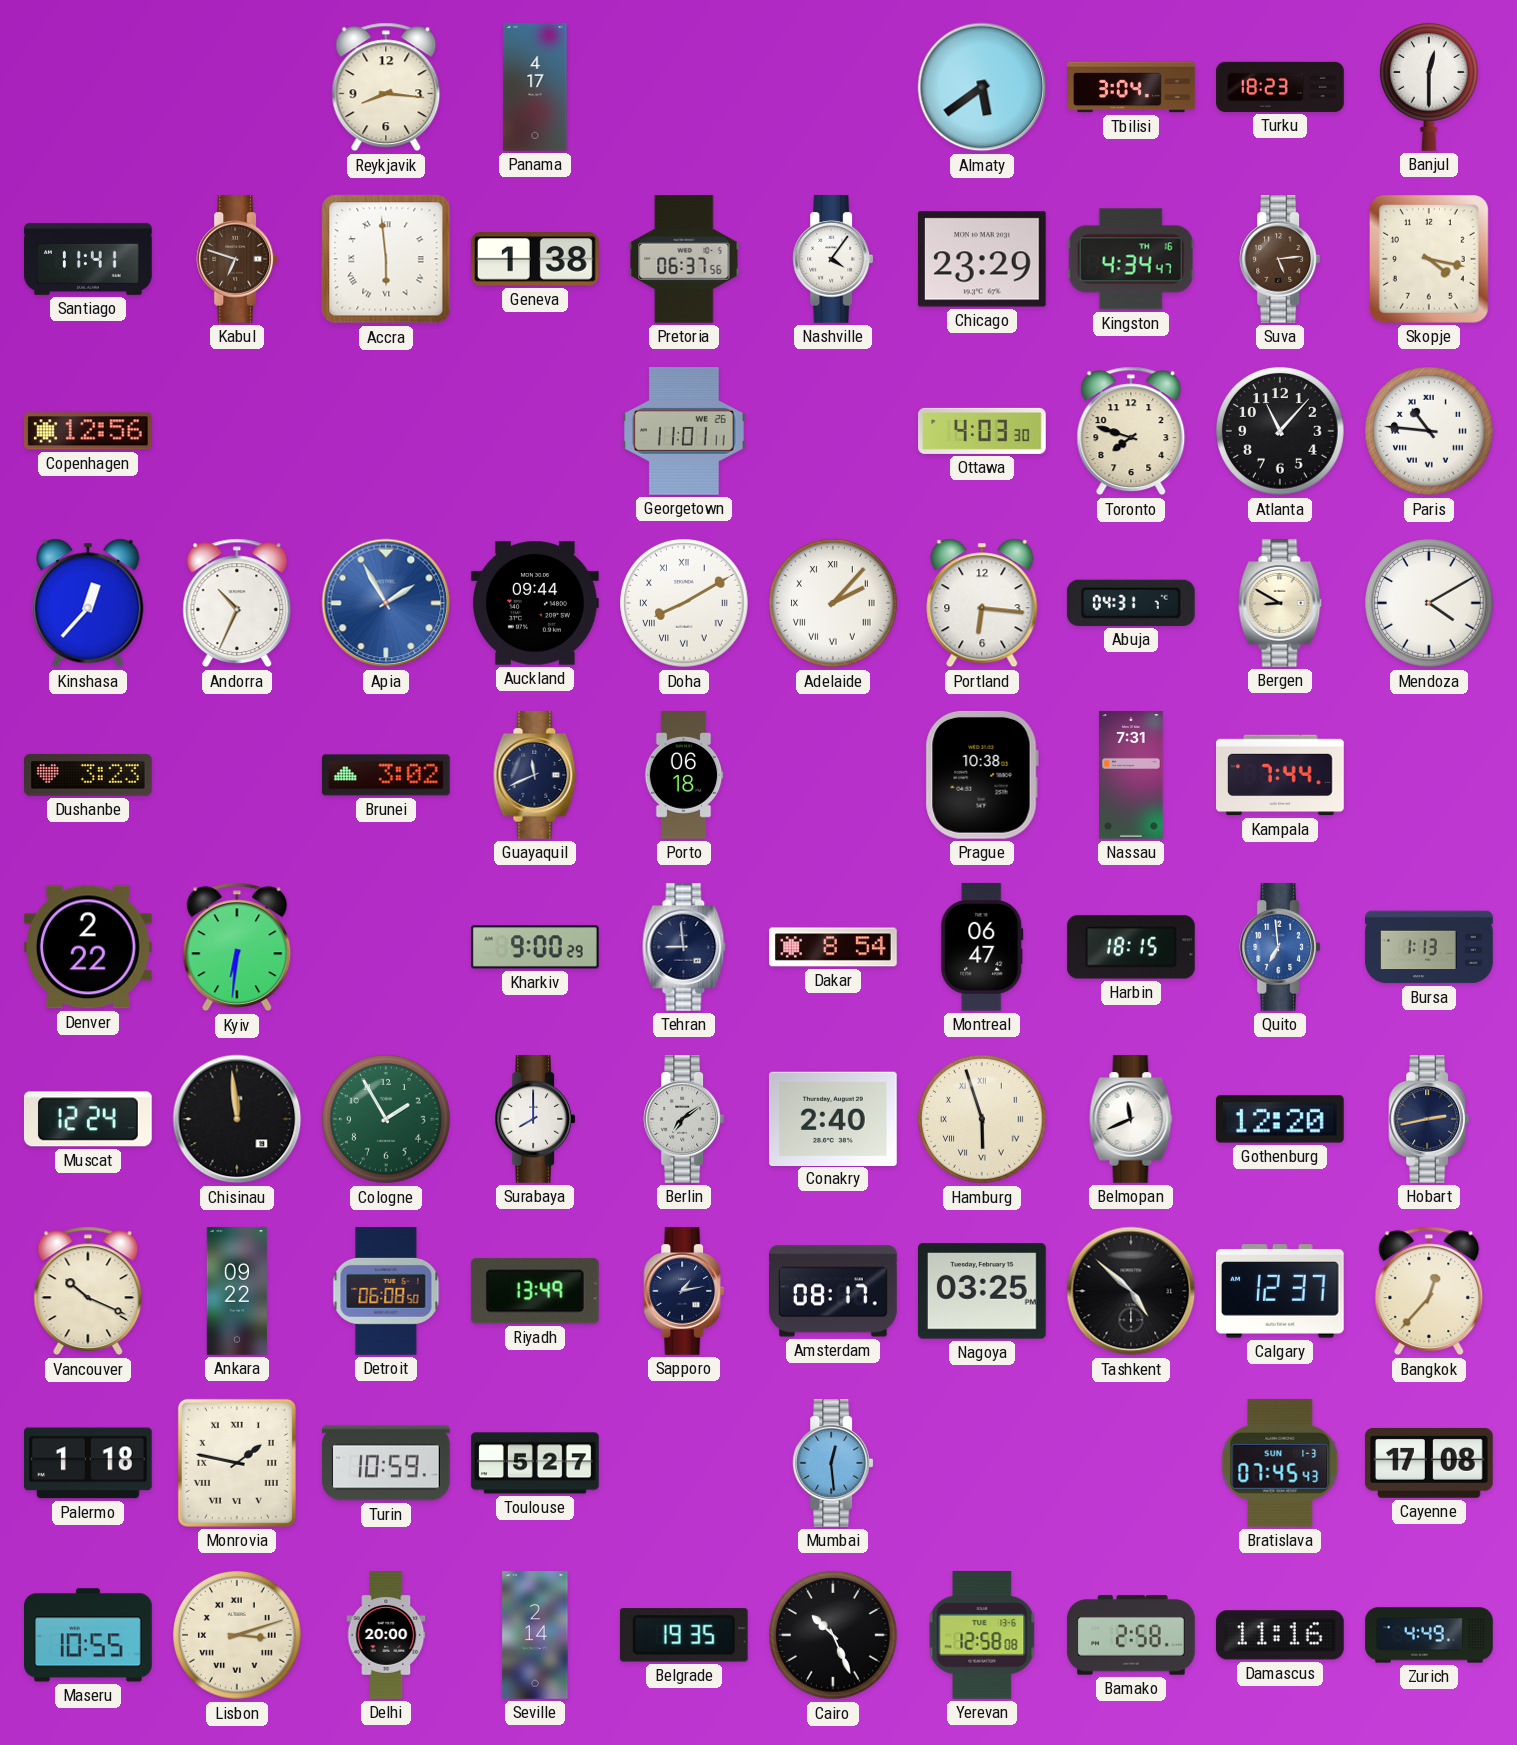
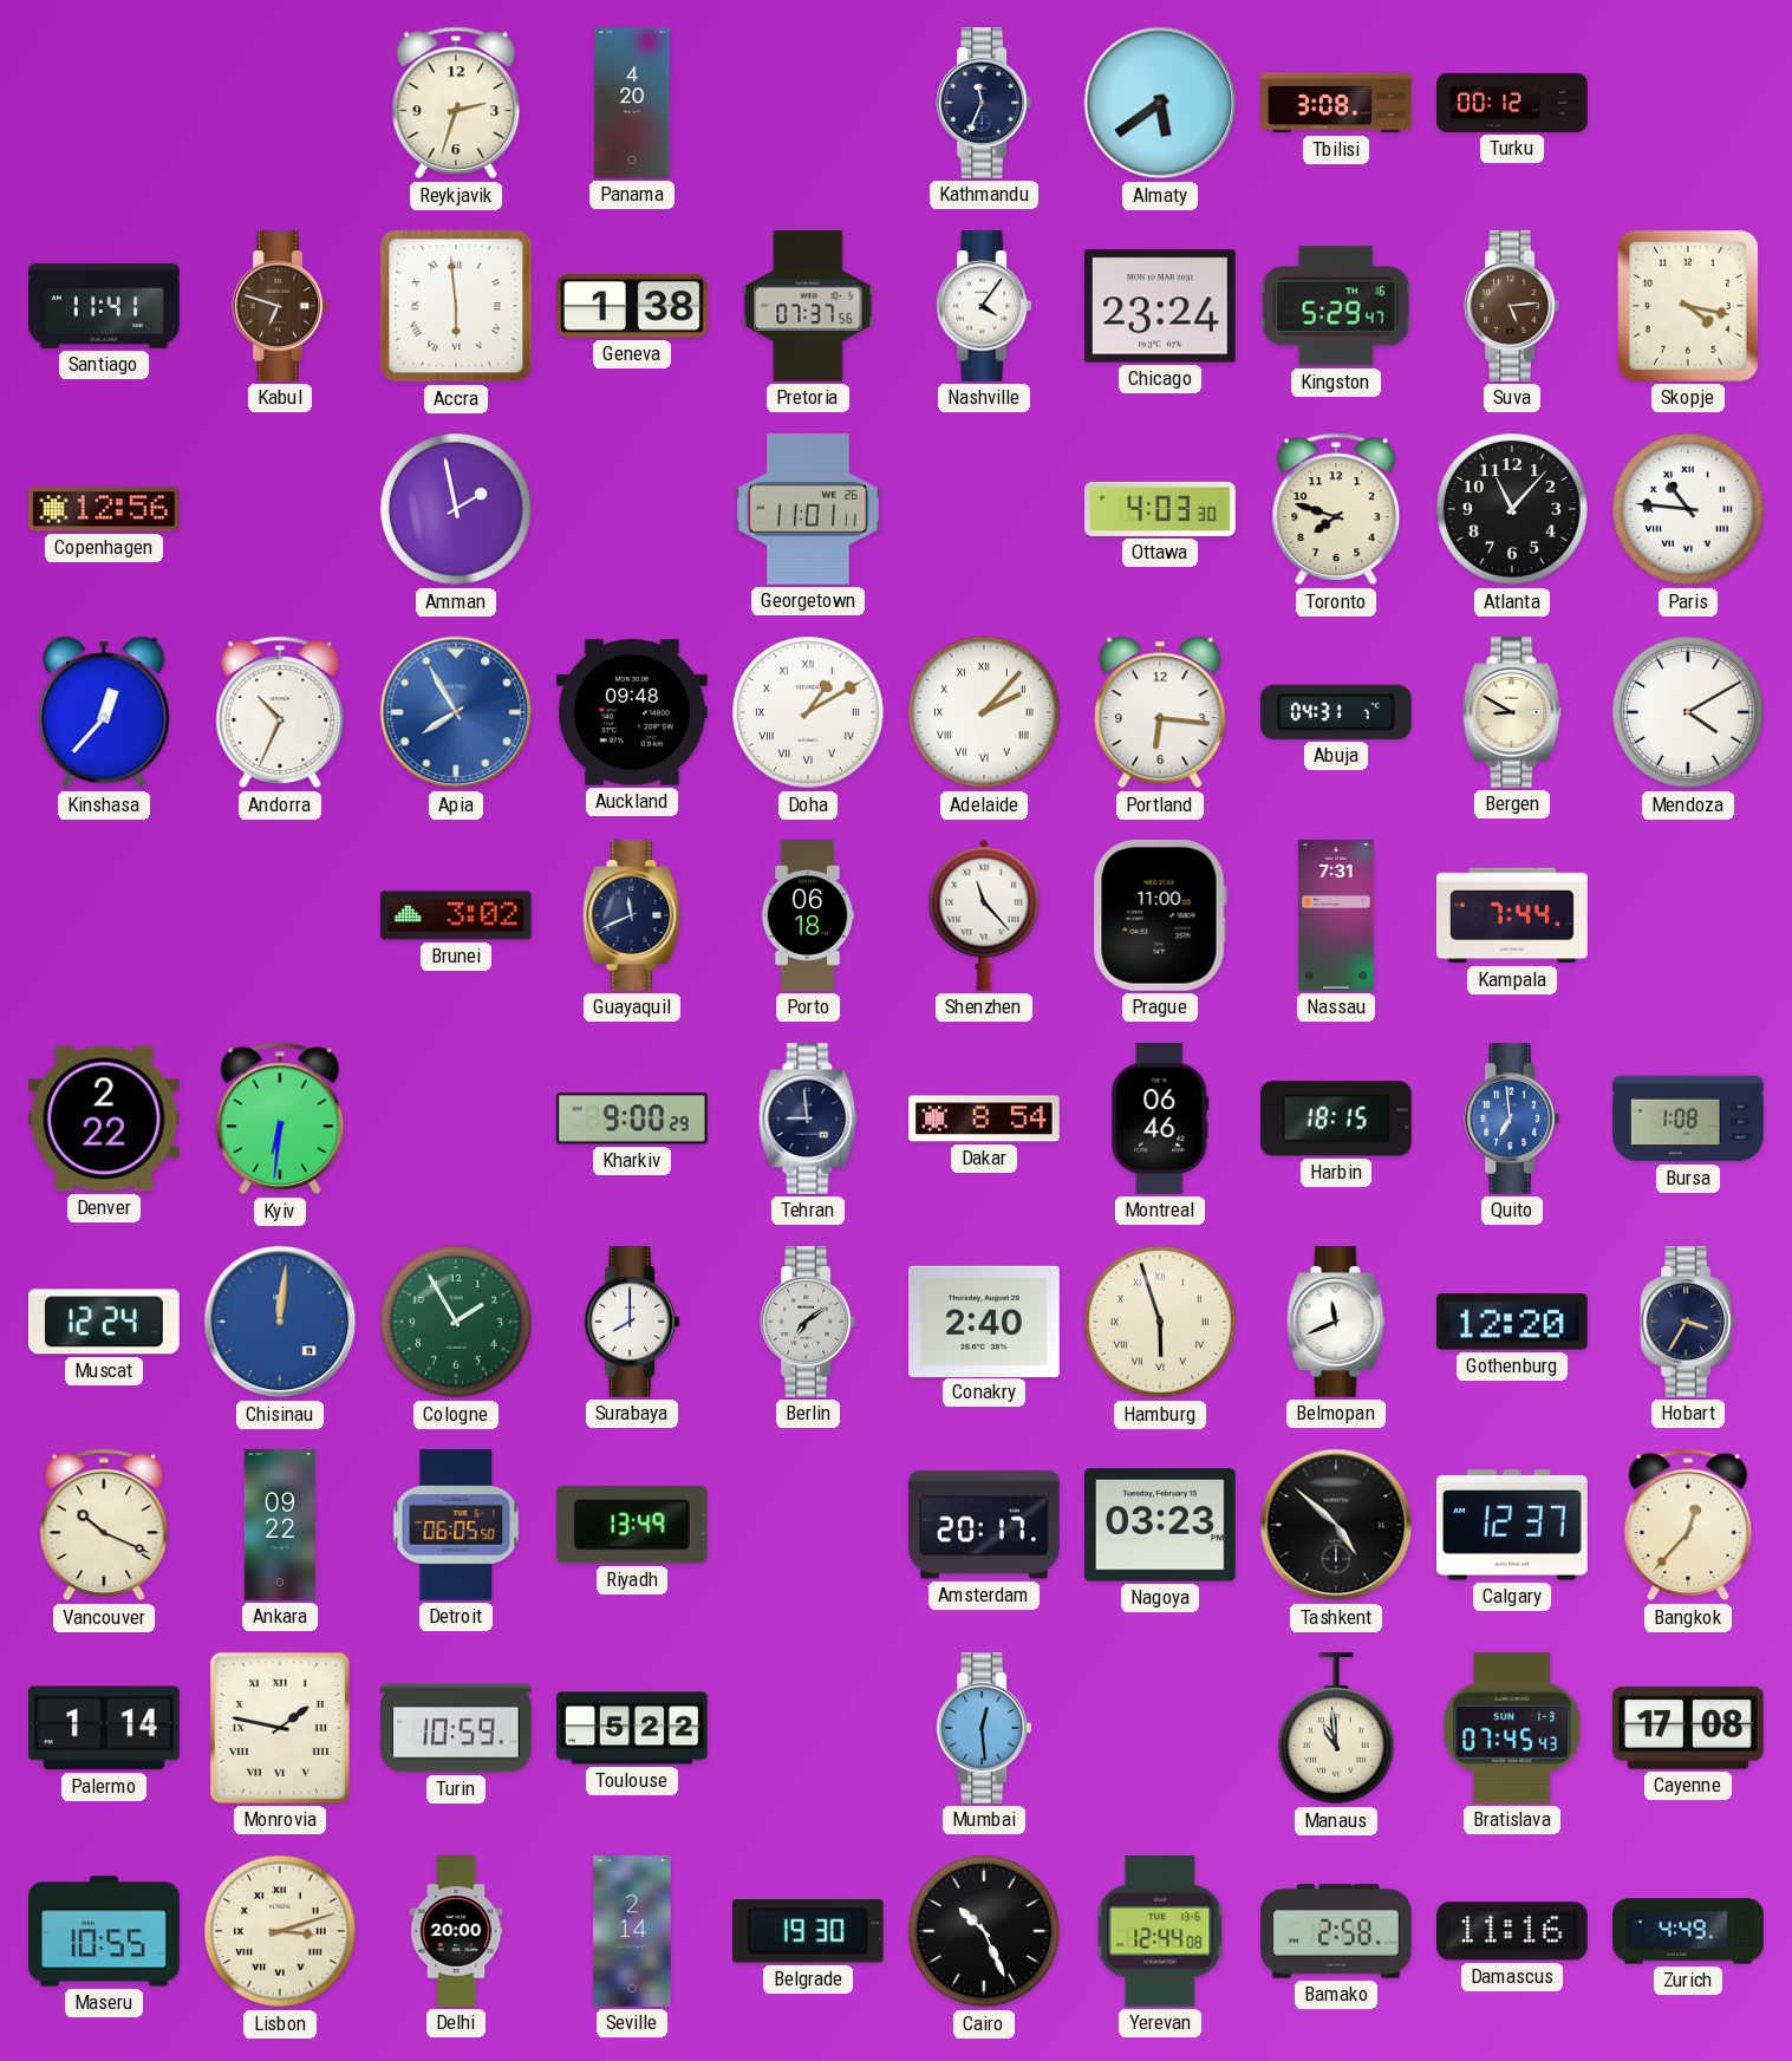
Reykjavik: 8:16 -> 2:33 (456, 103)
Panama: 4:17 -> 4:20 (632, 103)
Kathmandu: none -> 11:34 (984, 104)
Tbilisi: 3:04 -> 3:08 (1336, 103)
Turku: 18:23 -> 00:12 (1512, 103)
Banjul: 12:30 -> none (1430, 87)
Pretoria: 06:37 -> 07:37 (808, 307)
Chicago: 23:29 -> 23:24 (1160, 306)
Kingston: 4:34 -> 5:29 (1336, 306)
Amman: none -> 1:58 (456, 509)
Apia: 1:55 -> 7:55 (456, 712)
Auckland: 09:44 -> 09:48 (633, 712)
Doha: 8:10 -> 1:10 (808, 712)
Dushanbe: 3:23 -> none (89, 775)
Shenzhen: none -> 11:23 (984, 915)
Prague: 10:38 -> 11:00 (1160, 915)
Montreal: 06:47 -> 06:46 (1160, 1120)
Bursa: 1:13 -> 1:08 (1688, 1118)
Chisinau: 11:59 -> 12:01 (280, 1322)
Chisinau dial: black -> blue (280, 1322)
Hobart: 2:43 -> 3:35 (1688, 1323)
Detroit: 06:08 -> 06:05 (456, 1525)
Sapporo: 1:13 -> none (684, 1292)
Amsterdam: 08:17 -> 20:17 (985, 1525)
Nagoya: 03:25 -> 03:23 (1160, 1525)
Palermo: 1:18 -> 1:14 (105, 1728)
Toulouse: 5:27 -> 5:22 (632, 1728)
Manaus: none -> 10:59 (1337, 1729)
Belgrade: 19:35 -> 19:30 (808, 1931)
Yerevan: 12:58 -> 12:44 (1160, 1932)
